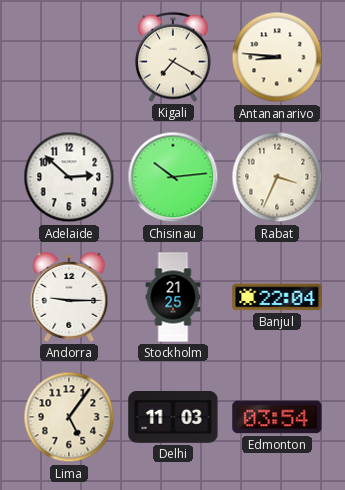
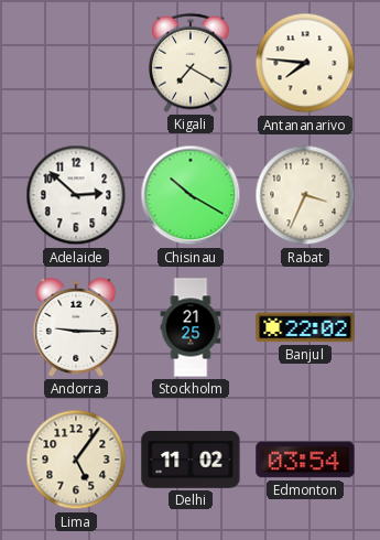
Antananarivo: 8:46 -> 7:46 (305, 63)
Chisinau: 10:14 -> 10:20 (191, 195)
Banjul: 22:04 -> 22:02 (305, 327)
Delhi: 11:03 -> 11:02 (191, 461)
